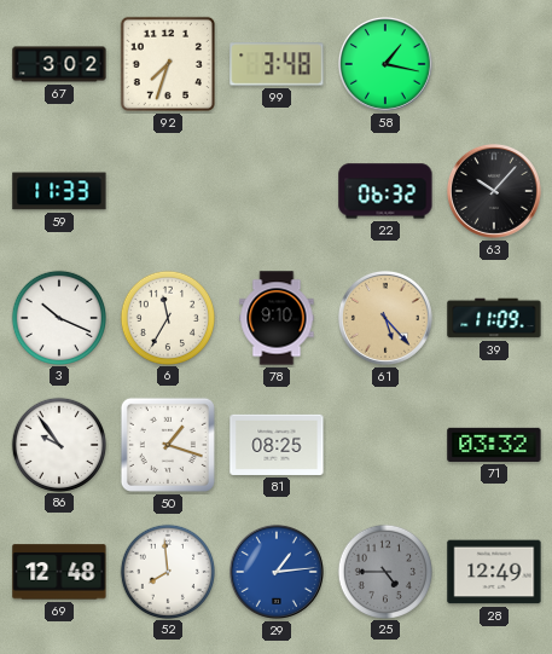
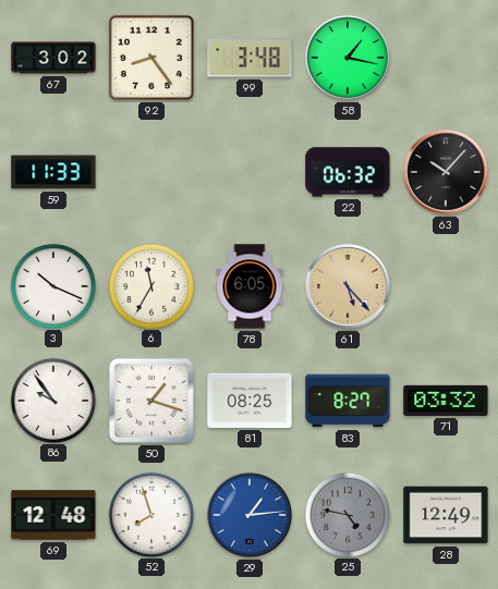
92: 7:33 -> 8:24 (151, 58)
78: 9:10 -> 6:05 (250, 286)
39: 11:09 -> none (494, 318)
83: none -> 8:27 (348, 401)
52: 7:59 -> 7:57 (150, 514)
25: 4:45 -> 4:47 (347, 514)
